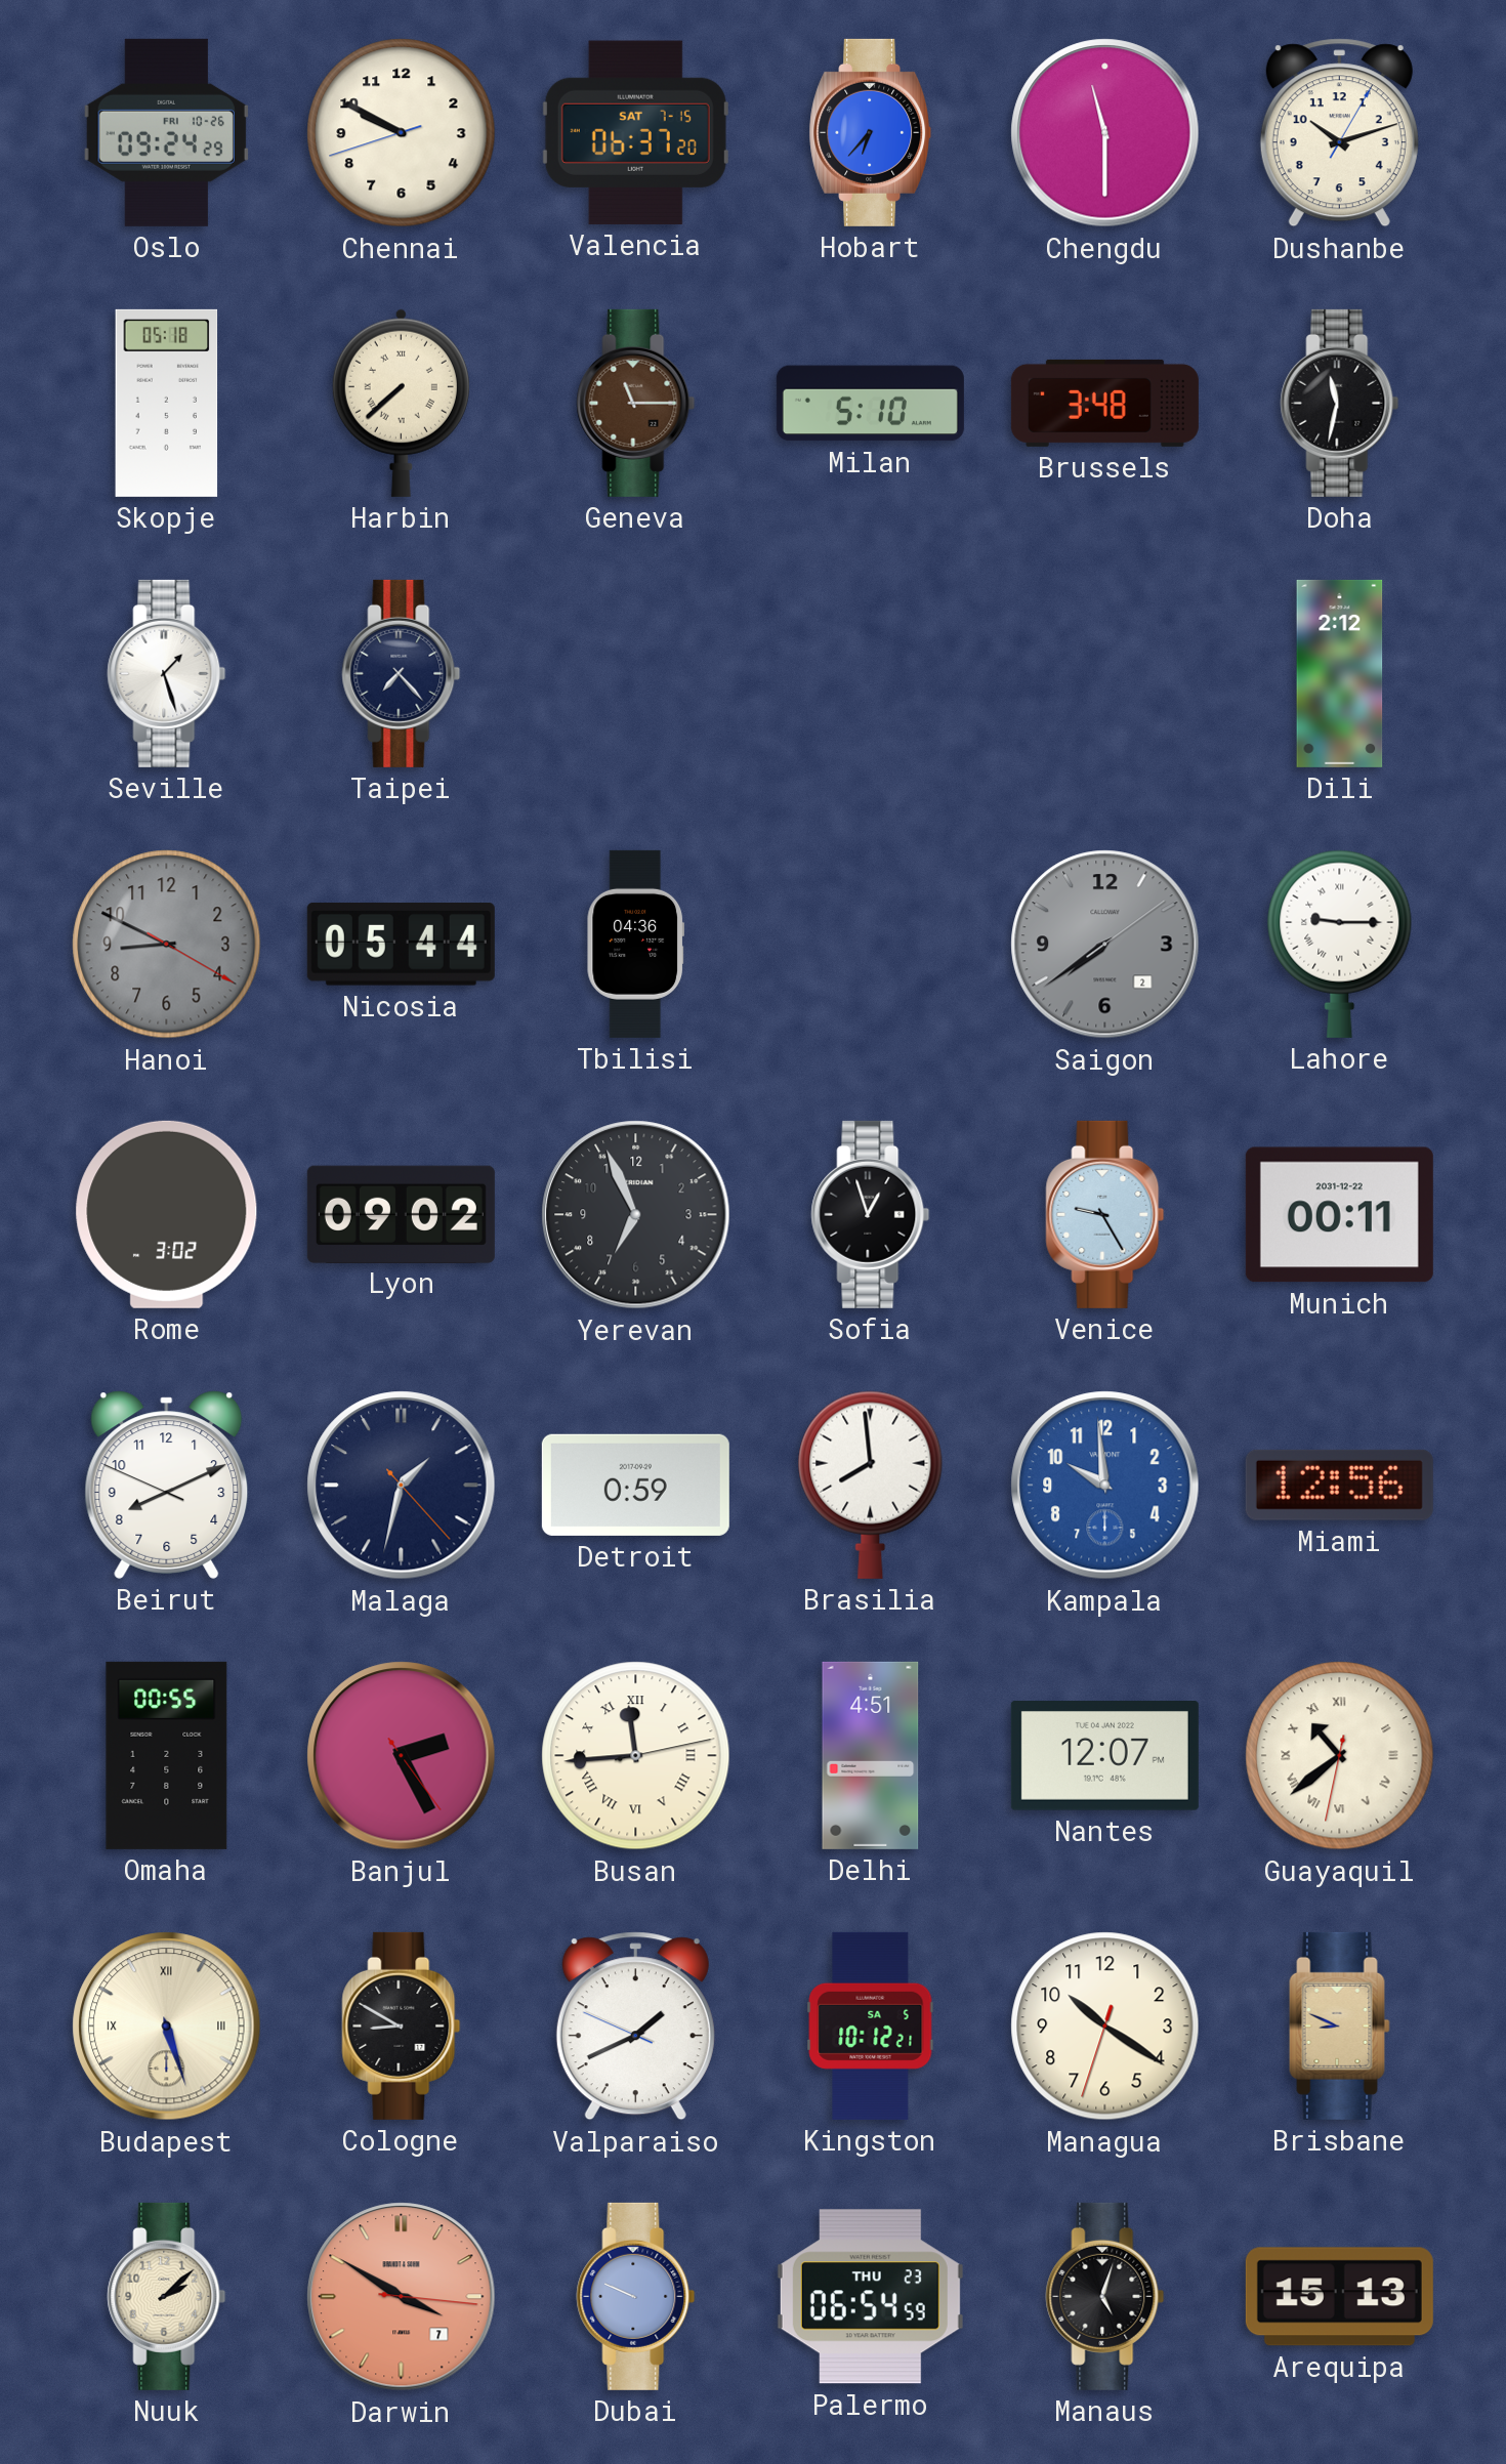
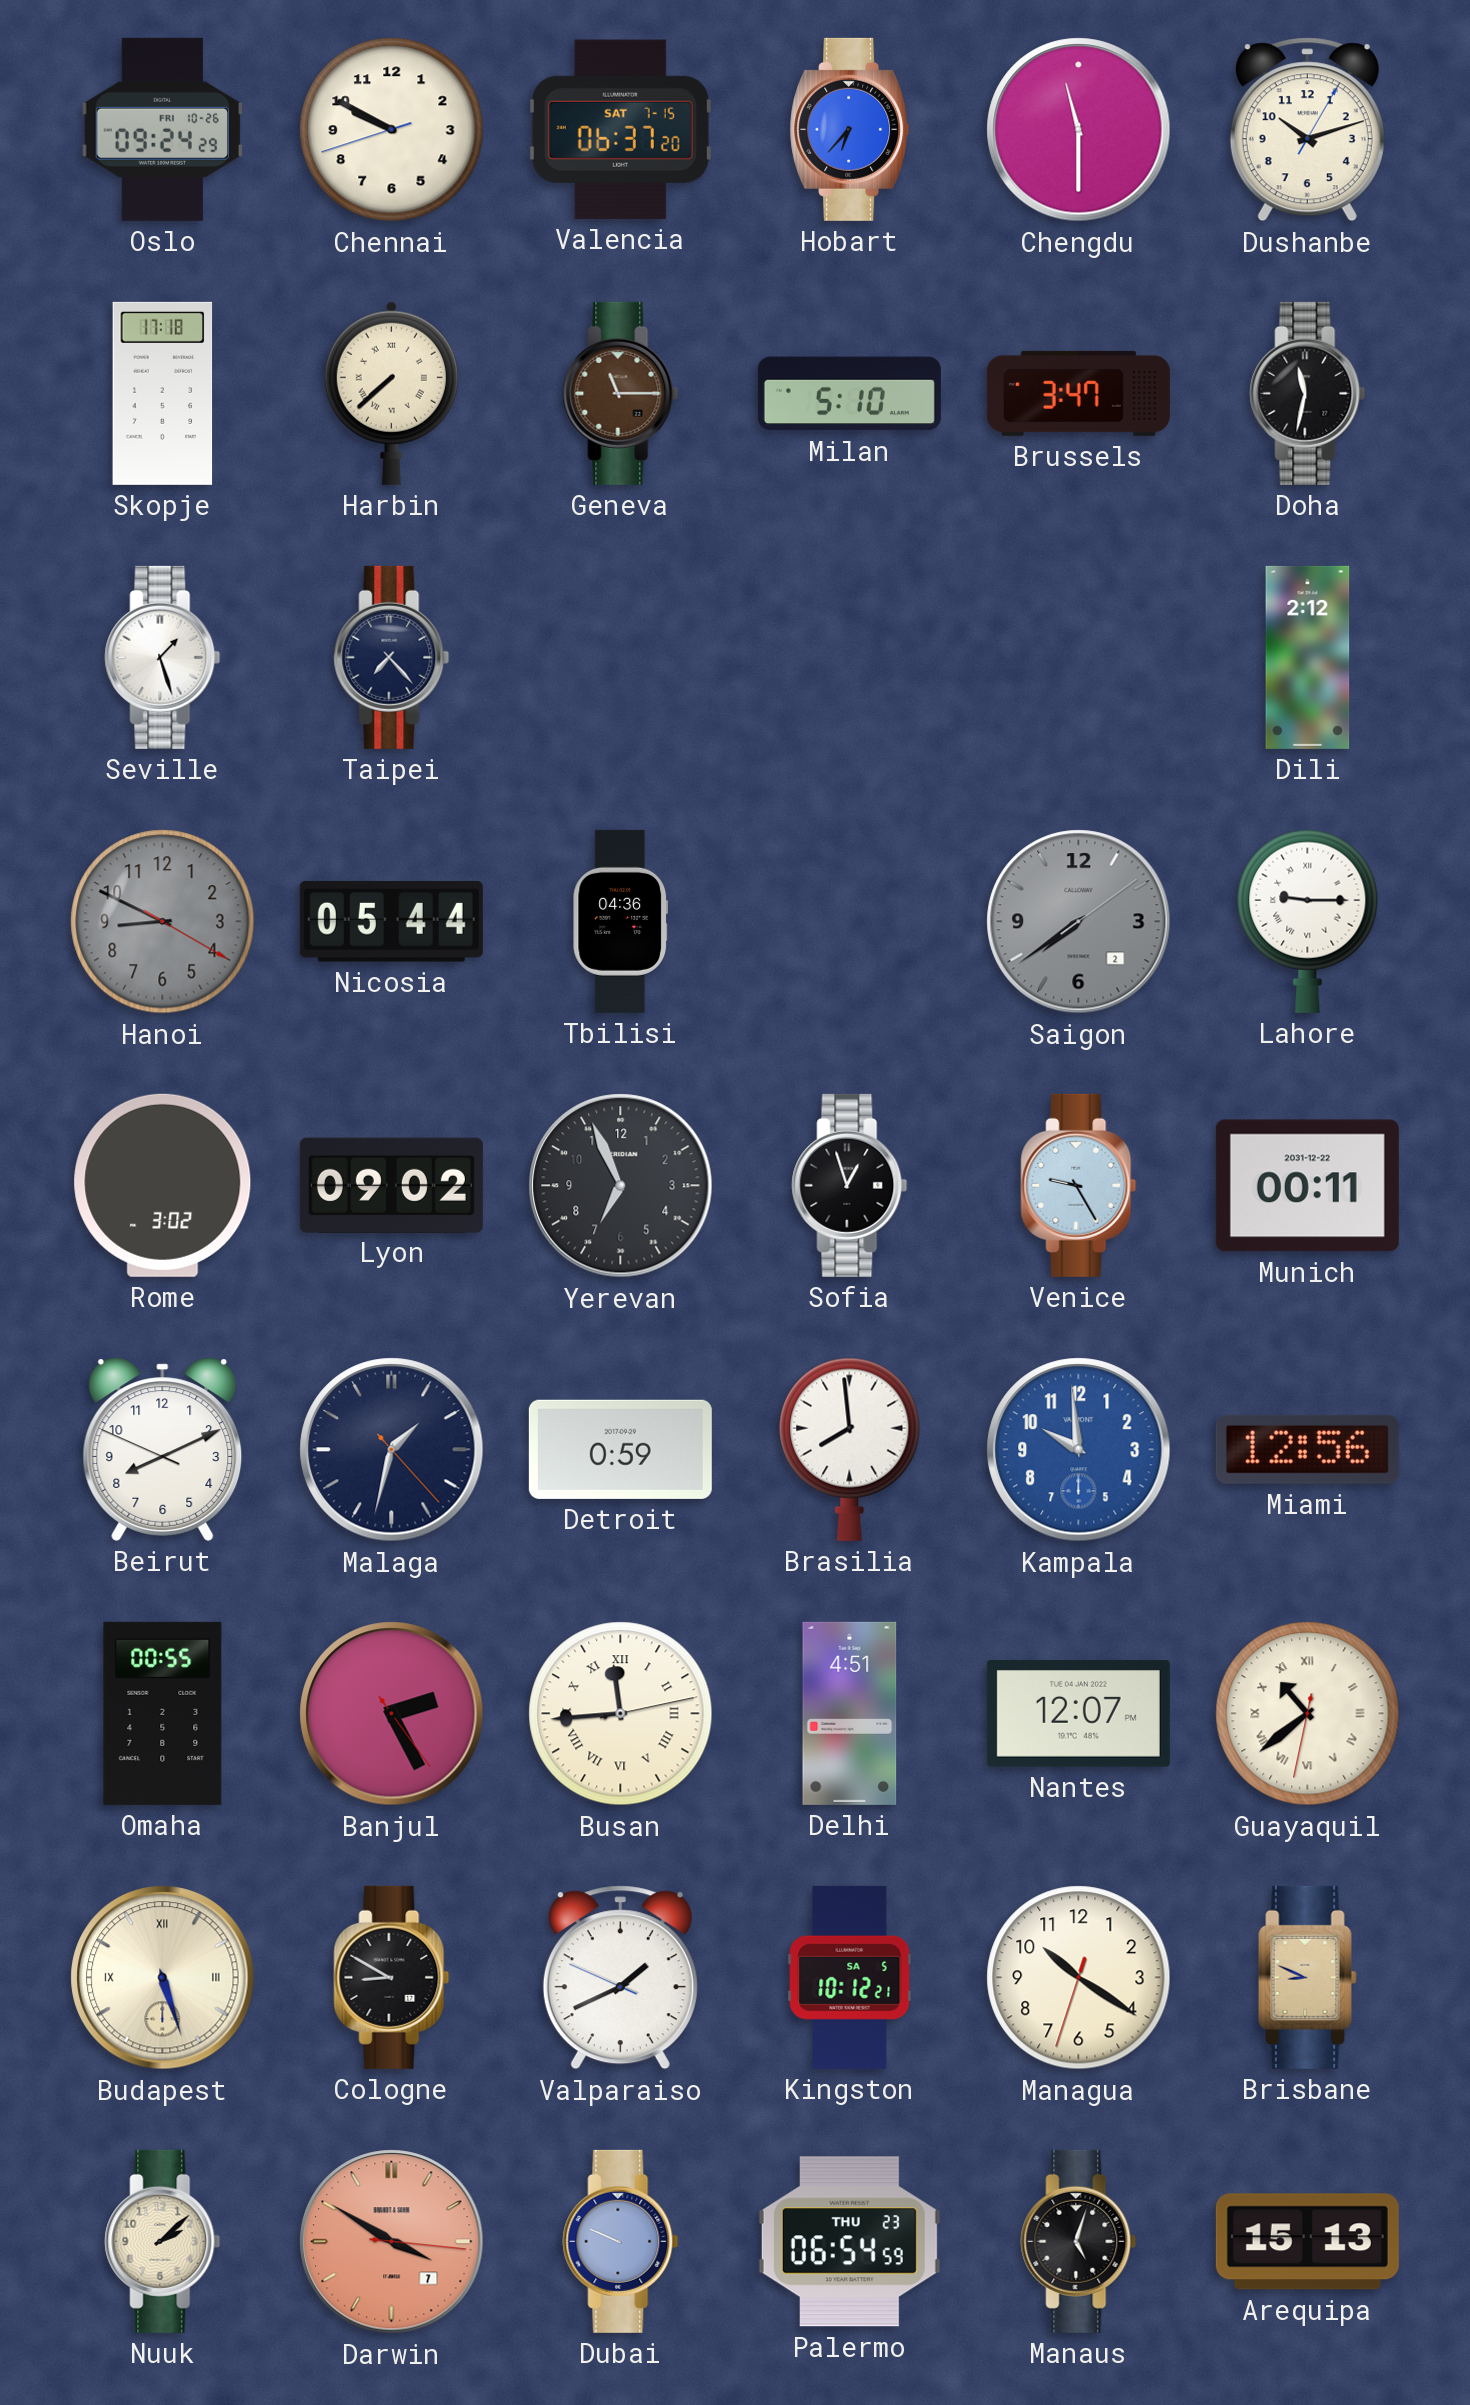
Skopje: 05:18 -> 17:18 (163, 393)
Brussels: 3:48 -> 3:47 (1078, 393)
